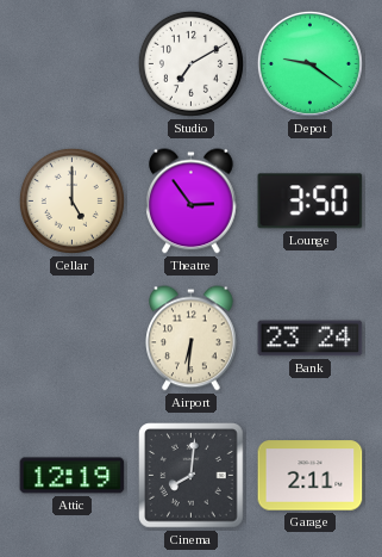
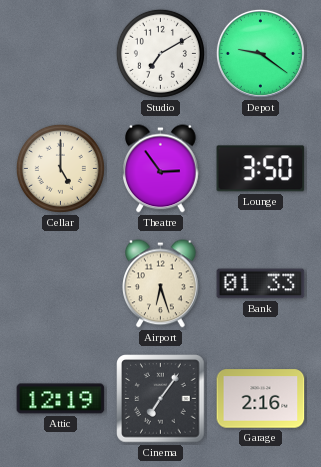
Airport: 6:31 -> 6:27 (161, 284)
Bank: 23:24 -> 01:33 (261, 284)
Cinema: 8:01 -> 7:06 (161, 399)
Garage: 2:11 -> 2:16 (261, 399)
